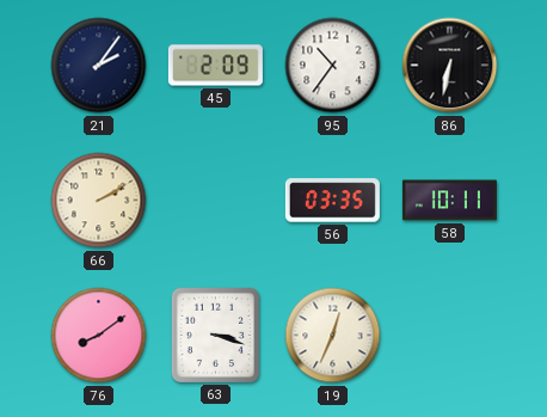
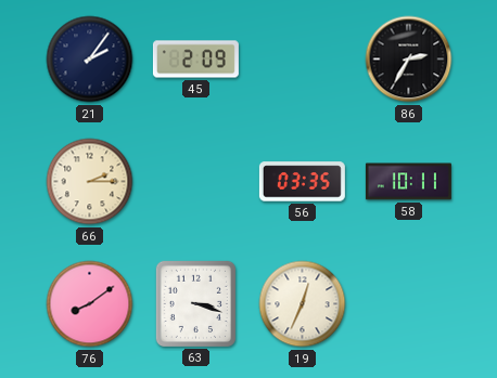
95: 10:36 -> none (333, 66)
86: 6:32 -> 2:35 (409, 60)
66: 2:10 -> 2:15 (90, 182)
